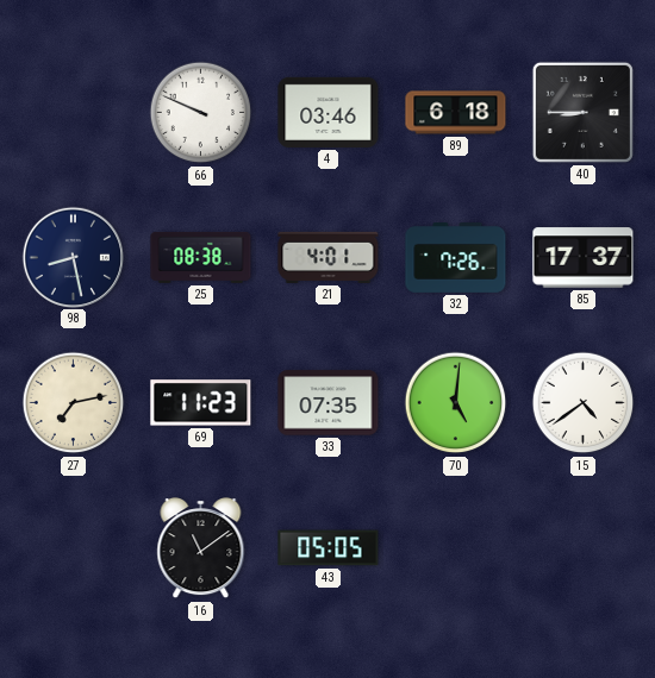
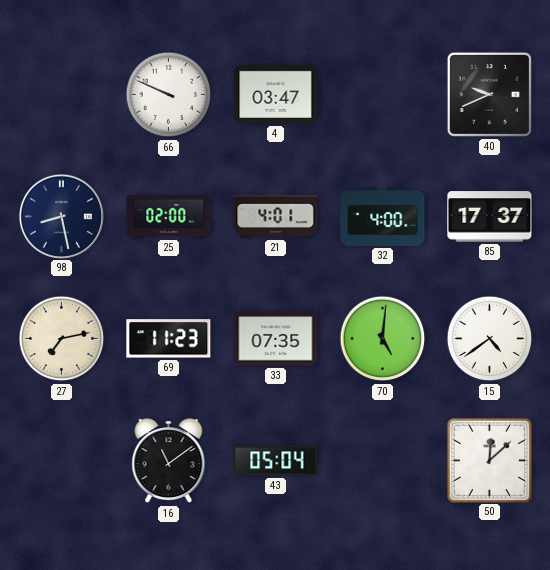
4: 03:46 -> 03:47 (276, 94)
89: 6:18 -> none (456, 113)
40: 8:45 -> 9:41 (489, 94)
25: 08:38 -> 02:00 (169, 216)
32: 7:26 -> 4:00 (383, 217)
43: 05:05 -> 05:04 (276, 461)
50: none -> 12:08 (489, 460)
